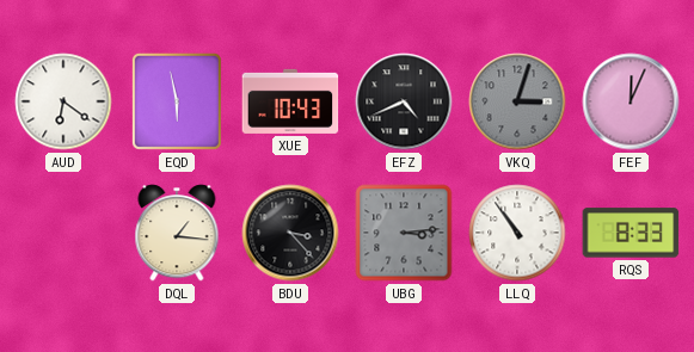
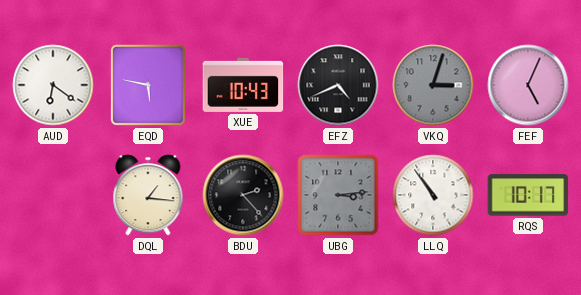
EQD: 5:58 -> 5:47 (148, 85)
FEF: 12:04 -> 5:04 (528, 85)
BDU: 3:23 -> 2:23 (243, 195)
RQS: 8:33 -> 10:17 (528, 195)
